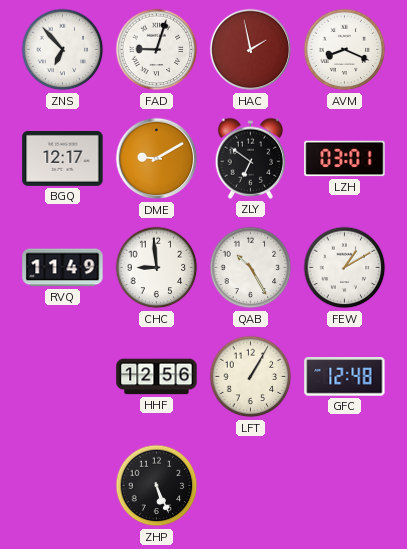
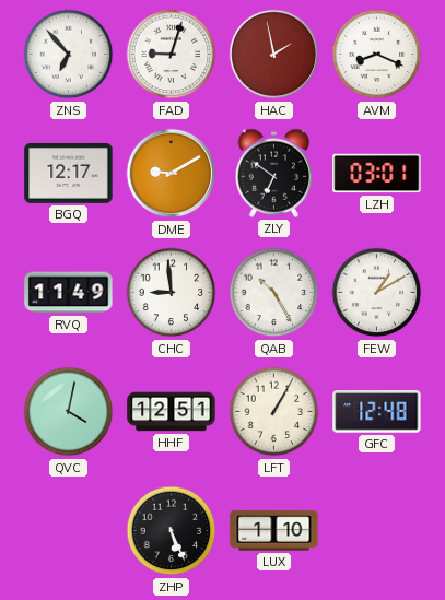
QVC: none -> 4:02 (69, 412)
HHF: 12:56 -> 12:51 (172, 412)
LUX: none -> 1:10 (274, 531)
